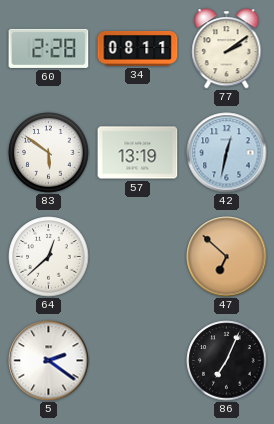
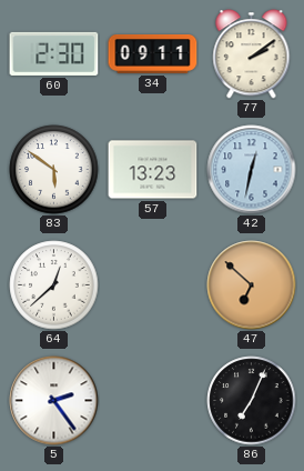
60: 2:28 -> 2:30 (54, 53)
34: 08:11 -> 09:11 (153, 54)
57: 13:19 -> 13:23 (153, 170)
5: 2:21 -> 2:24 (54, 401)
